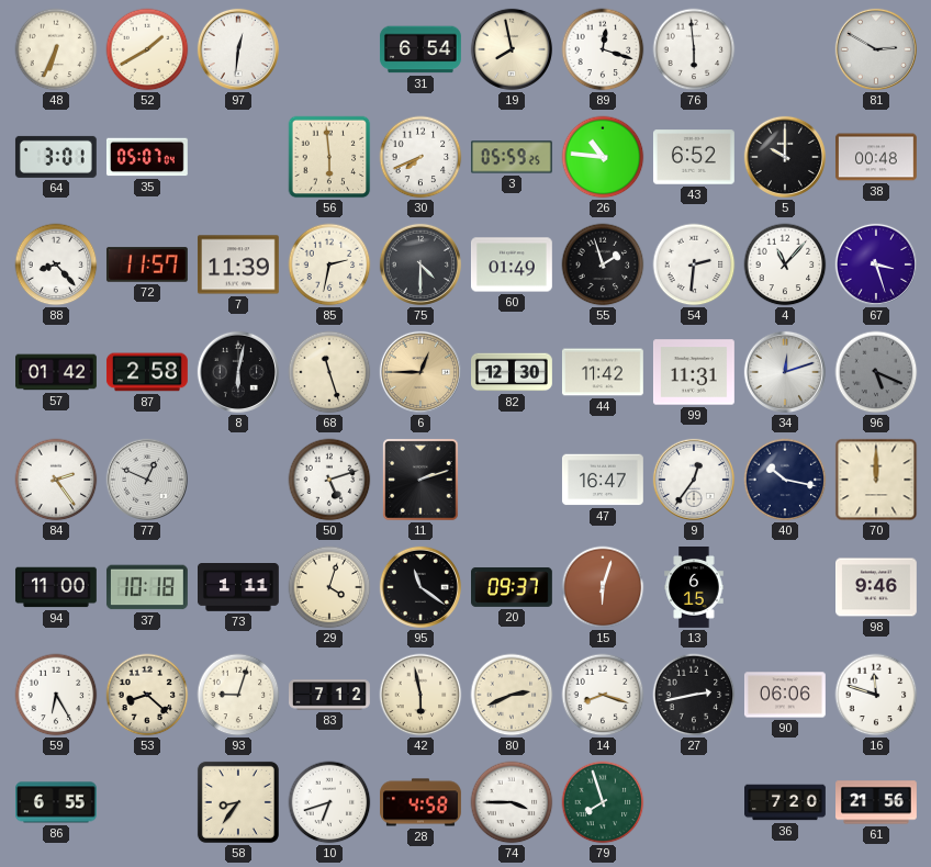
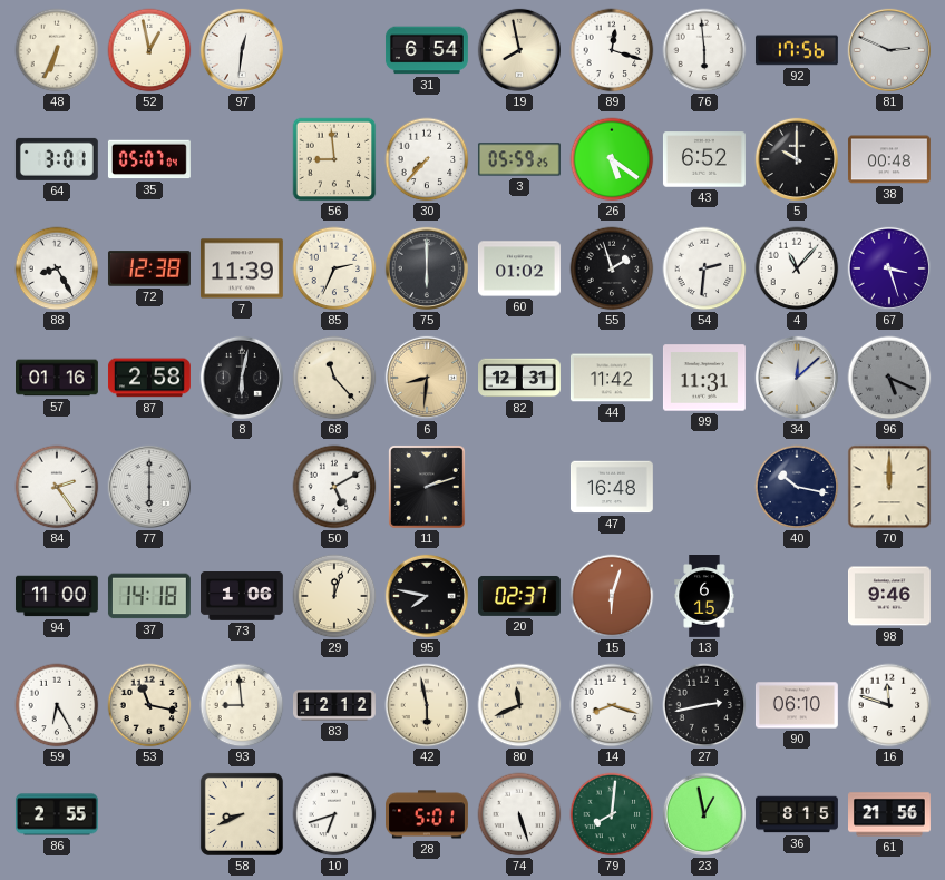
52: 1:40 -> 12:58 (149, 50)
92: none -> 17:56 (797, 50)
81: 2:50 -> 2:49 (889, 50)
56: 5:59 -> 8:59 (334, 159)
30: 7:41 -> 7:37 (427, 159)
26: 10:46 -> 5:21 (612, 159)
88: 8:23 -> 8:25 (57, 268)
72: 11:57 -> 12:38 (149, 268)
85: 2:32 -> 2:34 (334, 268)
75: 4:30 -> 6:00 (427, 268)
60: 01:49 -> 01:02 (519, 268)
57: 01:42 -> 01:16 (58, 378)
68: 11:27 -> 11:23 (334, 378)
6: 12:45 -> 8:31 (427, 378)
82: 12:30 -> 12:31 (520, 378)
34: 12:12 -> 12:08 (797, 378)
77: 12:49 -> 6:00 (149, 487)
50: 5:12 -> 5:10 (334, 487)
47: 16:47 -> 16:48 (612, 487)
9: 12:36 -> none (694, 480)
37: 10:18 -> 14:18 (149, 596)
73: 1:11 -> 1:06 (243, 597)
29: 4:03 -> 12:03 (334, 596)
95: 11:21 -> 7:47 (427, 596)
20: 09:37 -> 02:37 (520, 596)
53: 8:22 -> 11:17 (149, 705)
93: 9:03 -> 8:59 (242, 705)
83: 7:12 -> 12:12 (335, 705)
80: 2:41 -> 11:41 (519, 705)
90: 06:06 -> 06:10 (797, 705)
86: 6:55 -> 2:55 (57, 814)
58: 8:36 -> 8:41 (242, 814)
28: 4:58 -> 5:01 (428, 814)
74: 3:45 -> 5:27 (519, 814)
79: 7:57 -> 8:01 (612, 814)
23: none -> 12:58 (704, 814)
36: 7:20 -> 8:15 (798, 814)
